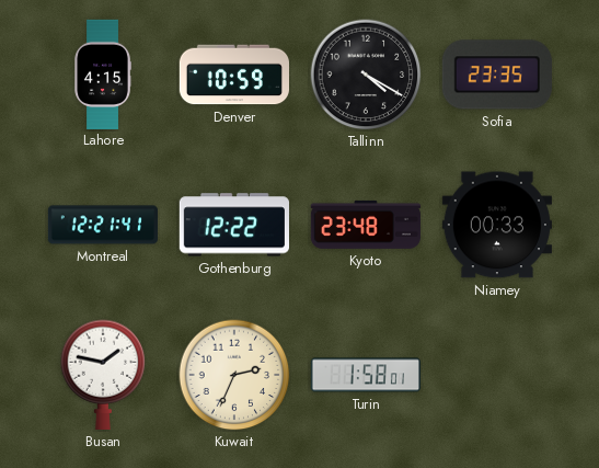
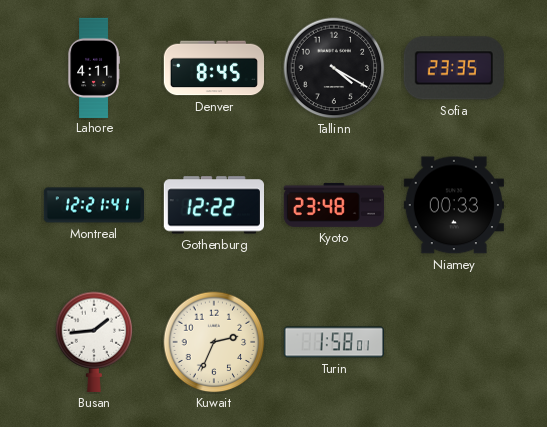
Lahore: 4:15 -> 4:11 (94, 67)
Denver: 10:59 -> 8:45 (213, 68)
Busan: 1:47 -> 1:44 (94, 342)
